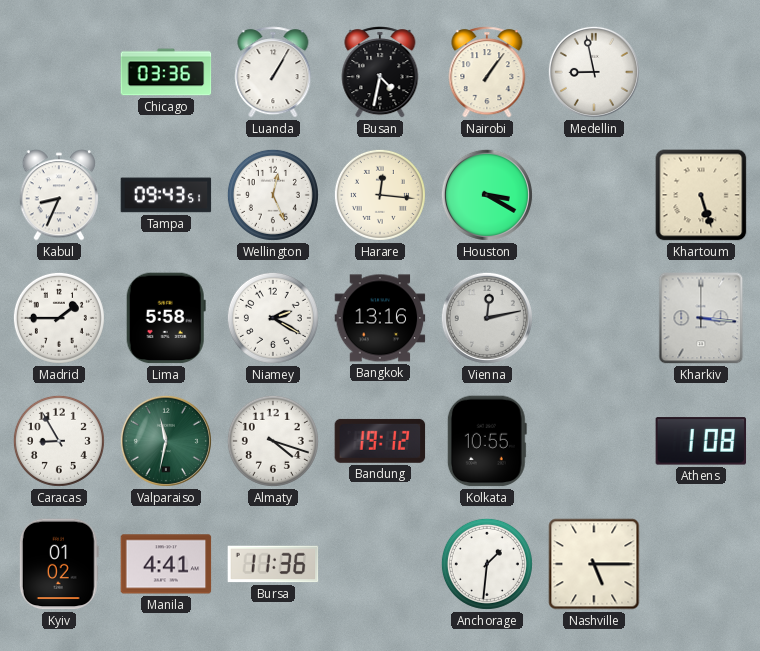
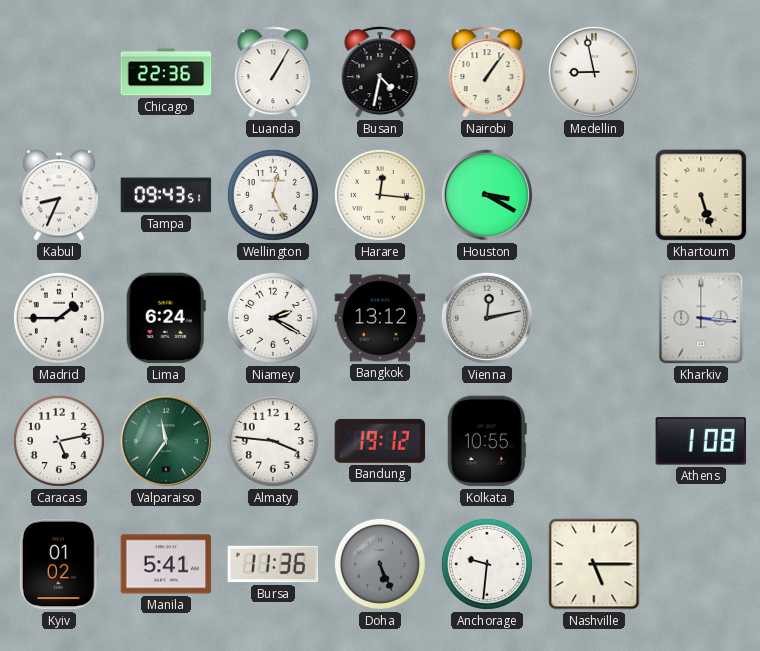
Chicago: 03:36 -> 22:36 (166, 72)
Lima: 5:58 -> 6:24 (166, 318)
Bangkok: 13:16 -> 13:12 (380, 318)
Caracas: 8:55 -> 5:13 (59, 441)
Valparaiso: 11:32 -> 11:36 (166, 441)
Almaty: 4:18 -> 3:46 (273, 441)
Manila: 4:41 -> 5:41 (166, 564)
Doha: none -> 5:26 (380, 564)
Anchorage: 1:31 -> 9:31 (487, 564)
